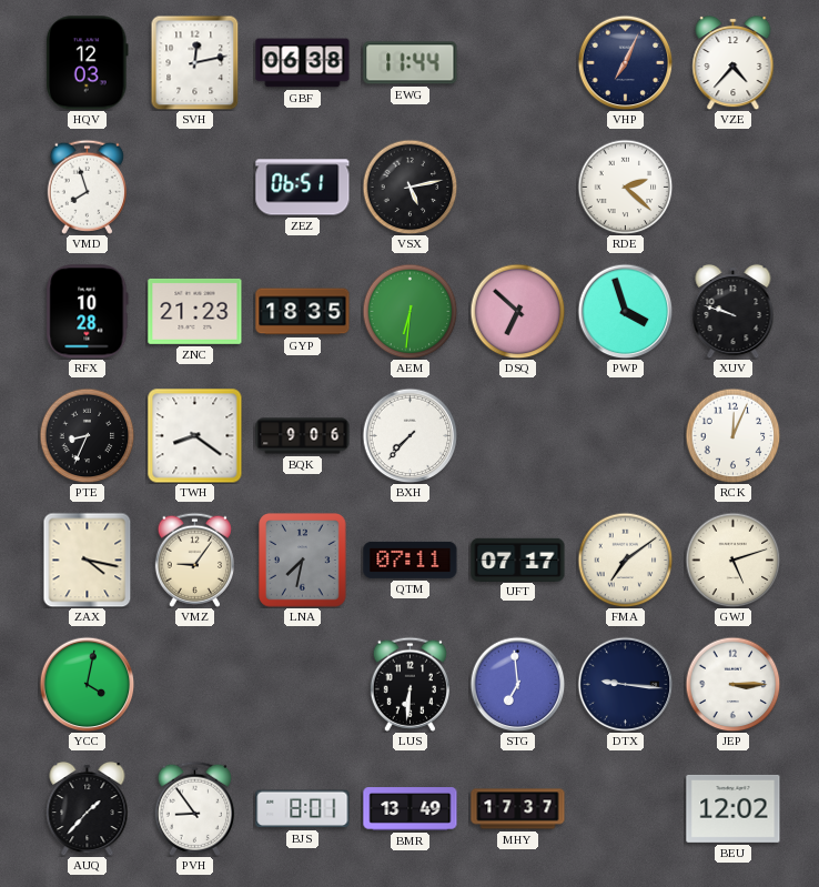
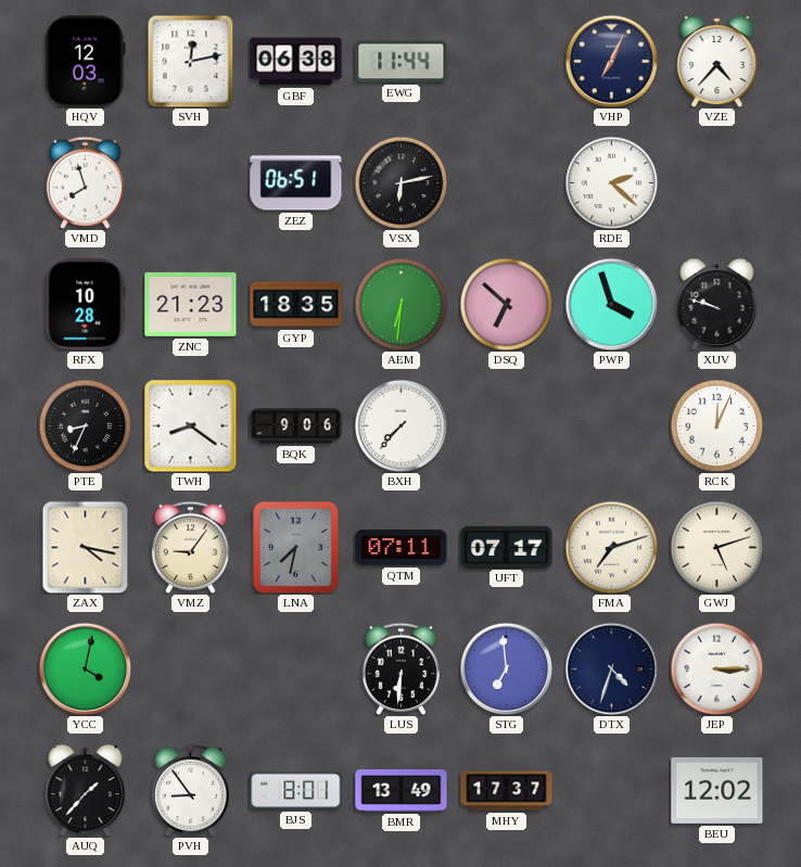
VSX: 5:13 -> 6:13 (400, 182)
FMA: 7:09 -> 7:12 (611, 547)
DTX: 9:16 -> 4:33 (611, 668)
